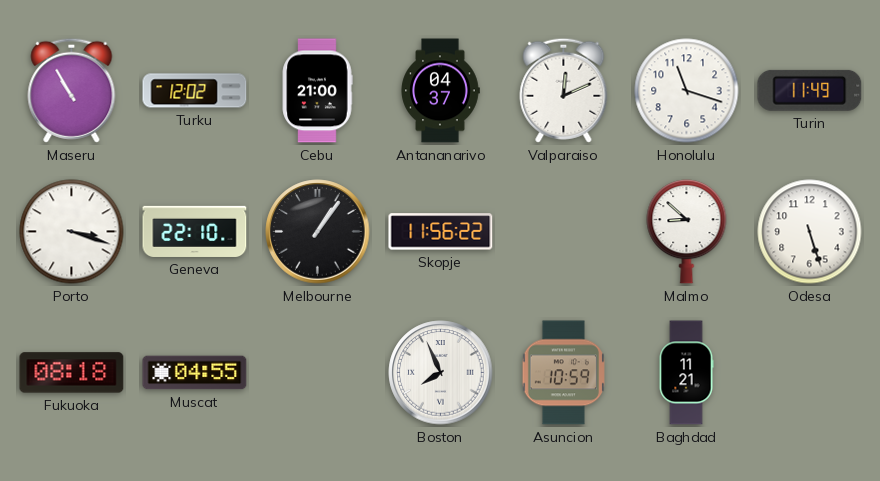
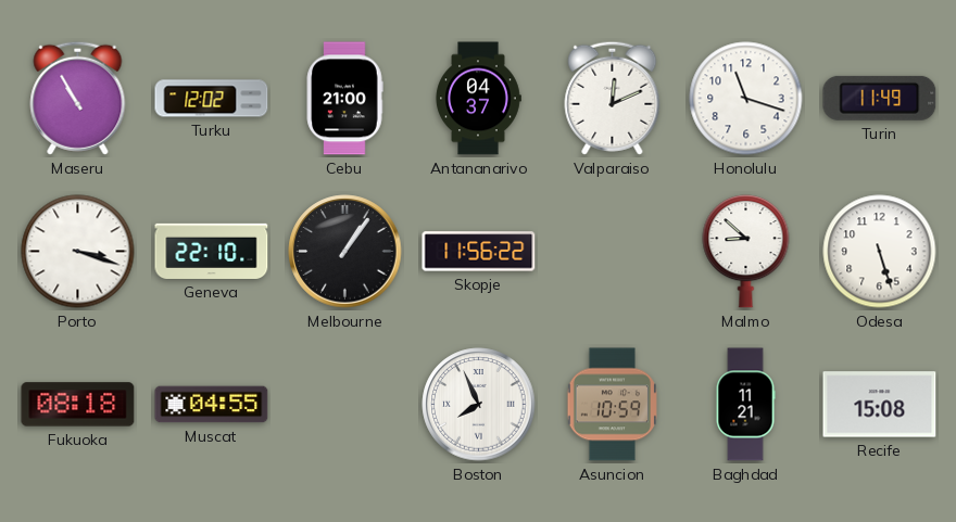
Recife: none -> 15:08 (880, 405)
